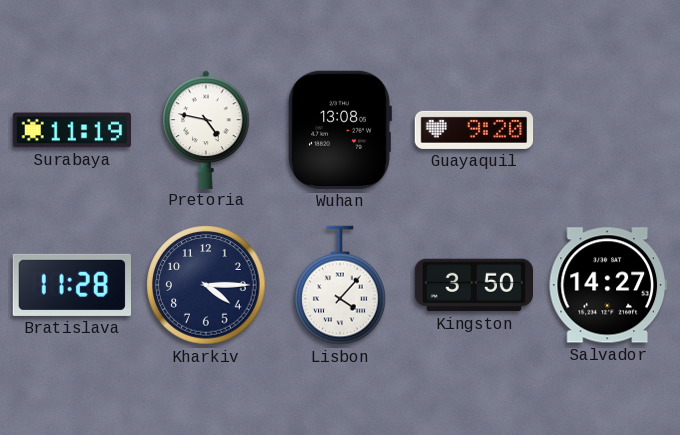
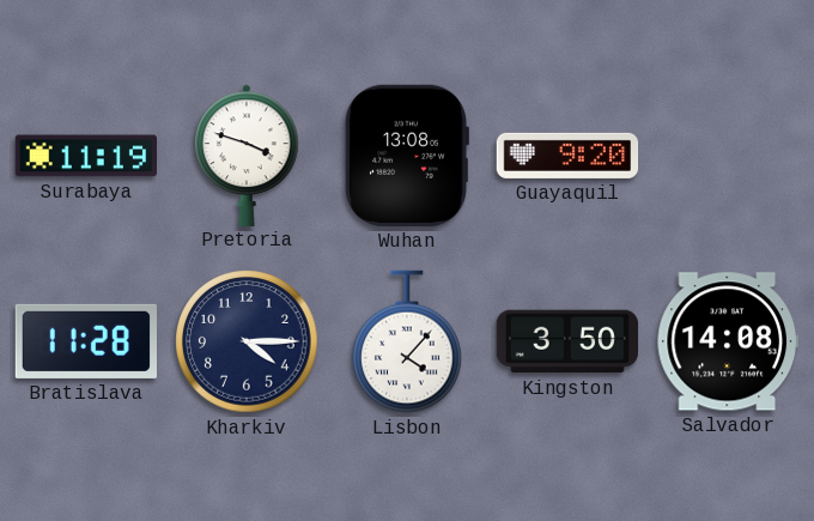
Pretoria: 4:47 -> 3:48 (248, 155)
Salvador: 14:27 -> 14:08 (727, 341)
